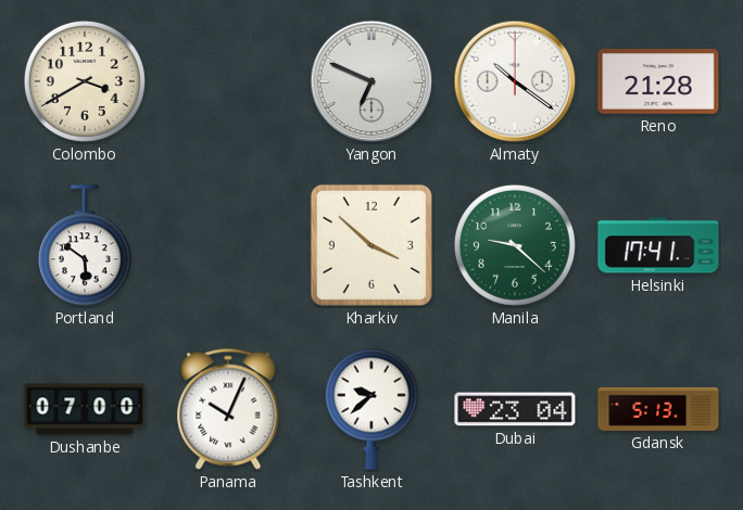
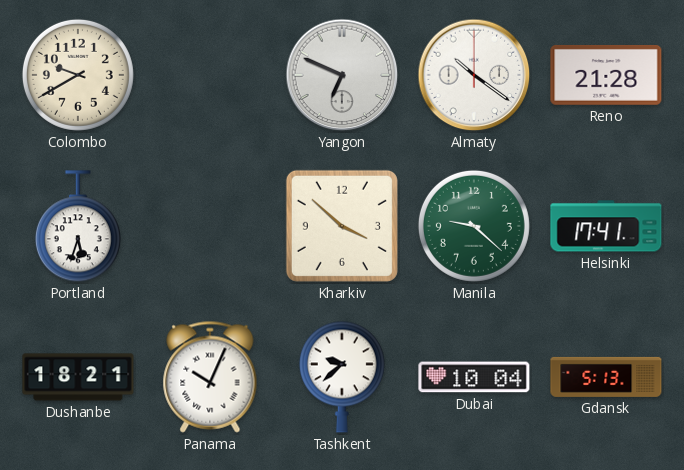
Colombo: 3:40 -> 9:40 (78, 75)
Portland: 5:51 -> 5:33 (78, 227)
Dushanbe: 07:00 -> 18:21 (78, 377)
Dubai: 23:04 -> 10:04 (474, 377)
